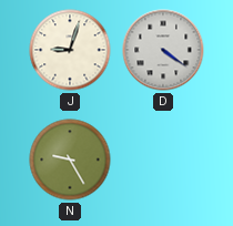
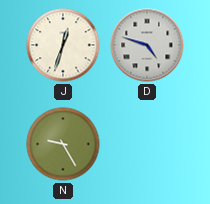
J: 9:03 -> 12:33 (63, 45)
D: 4:21 -> 4:48 (147, 45)
